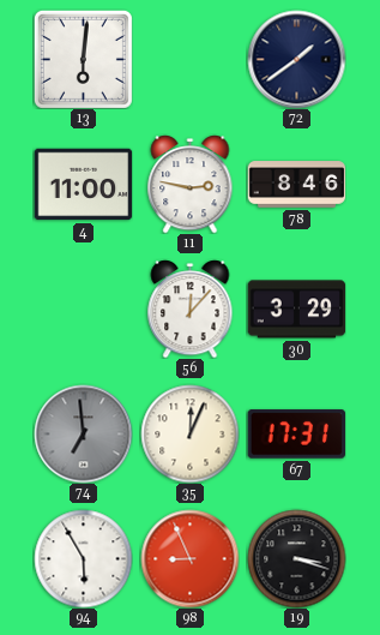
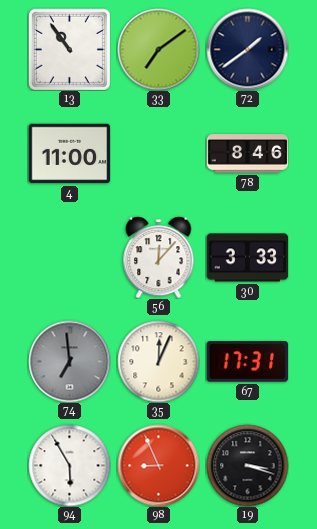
13: 6:01 -> 10:54 (69, 49)
33: none -> 7:09 (158, 49)
11: 2:47 -> none (191, 184)
30: 3:29 -> 3:33 (247, 258)
